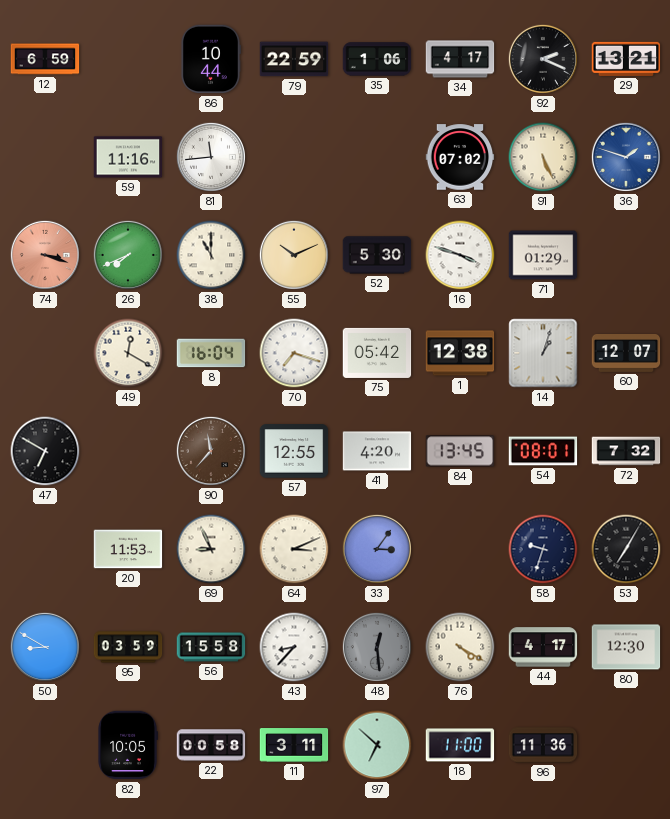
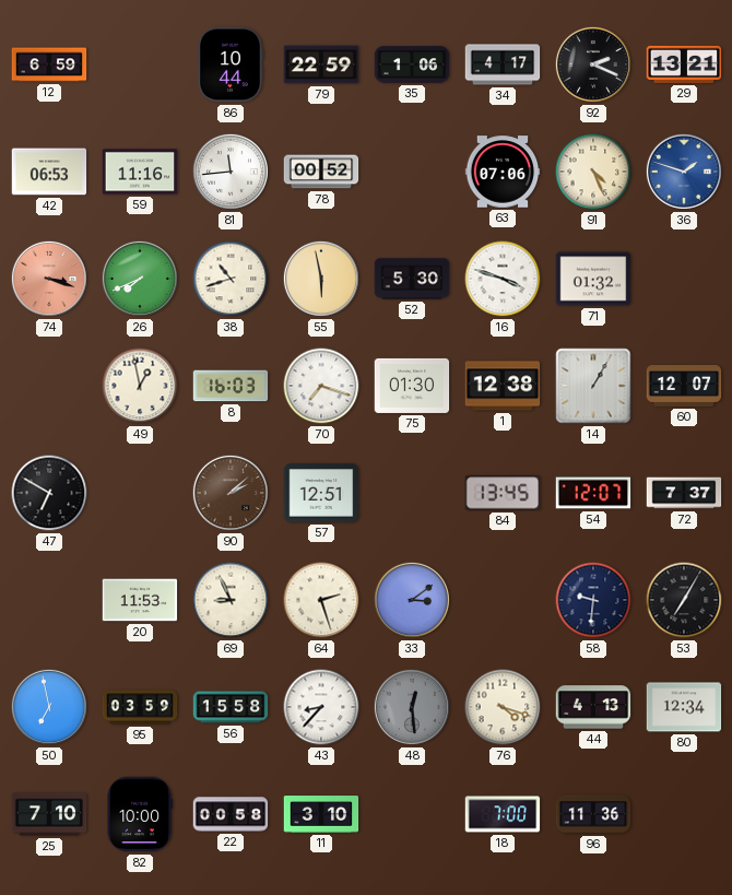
42: none -> 06:53 (49, 172)
78: none -> 00:52 (321, 172)
63: 07:02 -> 07:06 (503, 172)
91: 5:26 -> 4:26 (593, 172)
38: 11:00 -> 10:42 (231, 279)
55: 10:11 -> 5:58 (321, 279)
71: 01:29 -> 01:32 (593, 279)
49: 12:20 -> 12:58 (140, 386)
8: 16:04 -> 16:03 (231, 386)
75: 05:42 -> 01:30 (412, 386)
14: 1:03 -> 1:05 (593, 386)
90: 11:37 -> 2:08 (231, 493)
57: 12:55 -> 12:51 (321, 493)
41: 4:20 -> none (377, 451)
54: 08:01 -> 12:07 (593, 493)
72: 7:32 -> 7:37 (684, 493)
64: 3:11 -> 2:27 (321, 600)
33: 3:06 -> 3:09 (412, 600)
58: 9:33 -> 9:31 (593, 600)
50: 8:50 -> 6:58 (49, 707)
76: 4:20 -> 4:18 (503, 707)
44: 4:17 -> 4:13 (593, 707)
80: 12:30 -> 12:34 (684, 707)
25: none -> 7:10 (49, 814)
82: 10:05 -> 10:00 (140, 814)
11: 3:11 -> 3:10 (321, 814)
97: 6:52 -> none (377, 745)
18: 11:00 -> 7:00 (503, 814)
